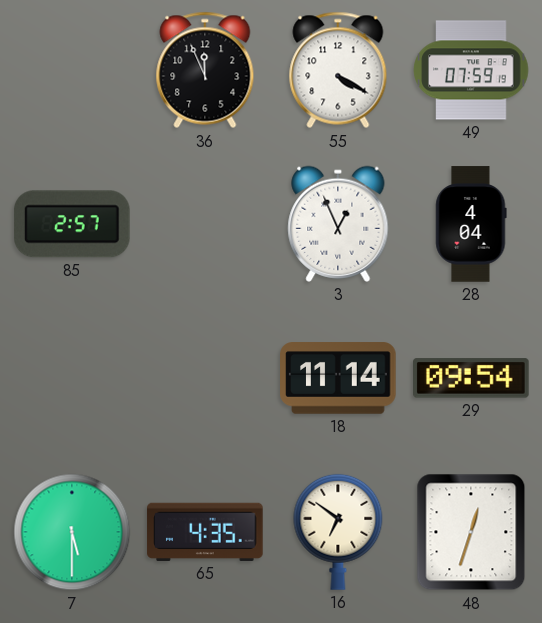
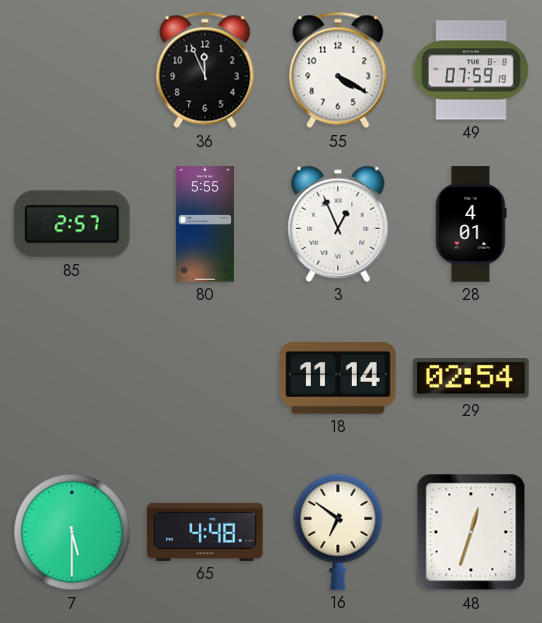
80: none -> 5:55 (205, 224)
28: 4:04 -> 4:01 (471, 224)
29: 09:54 -> 02:54 (471, 378)
65: 4:35 -> 4:48 (205, 532)
